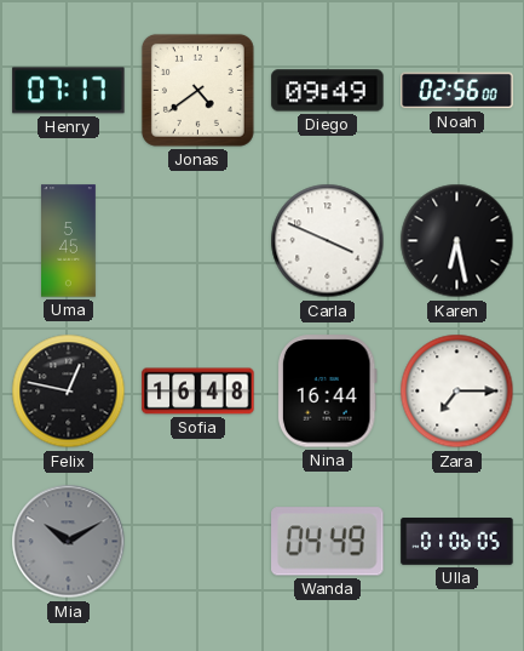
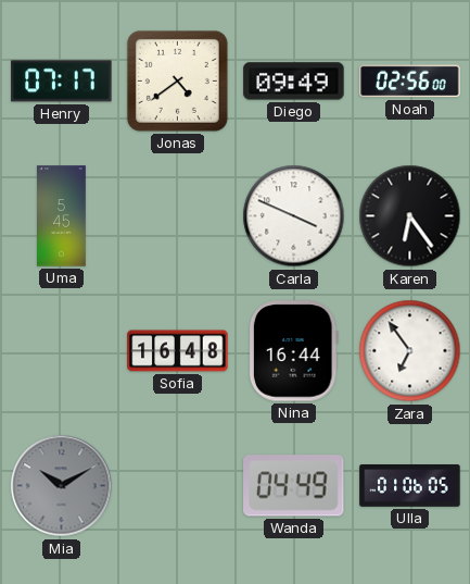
Karen: 6:28 -> 6:24 (410, 216)
Felix: 12:47 -> none (69, 392)
Zara: 7:15 -> 6:54 (410, 351)
